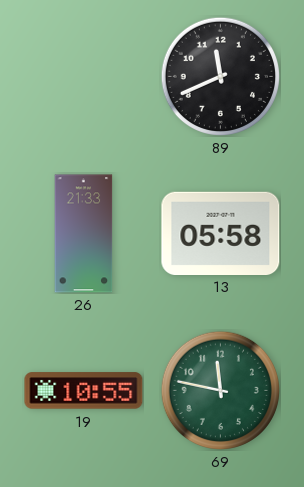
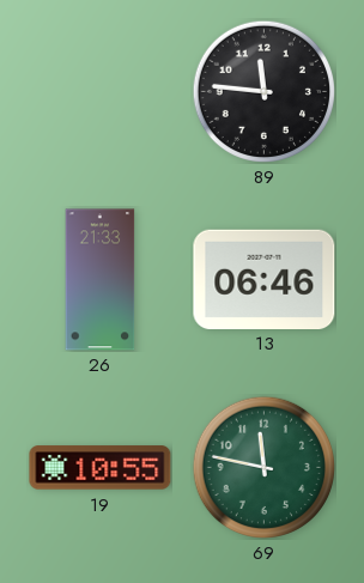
89: 11:41 -> 11:46 (263, 91)
13: 05:58 -> 06:46 (265, 279)
